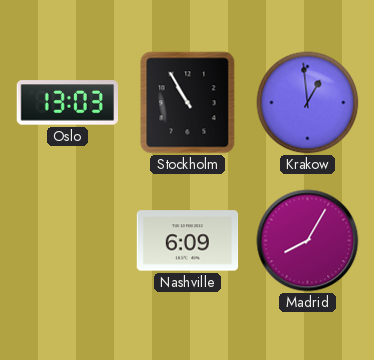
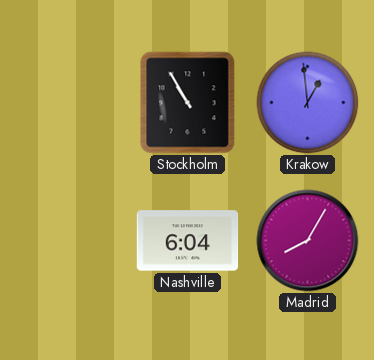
Oslo: 13:03 -> none (67, 103)
Nashville: 6:09 -> 6:04 (188, 241)
